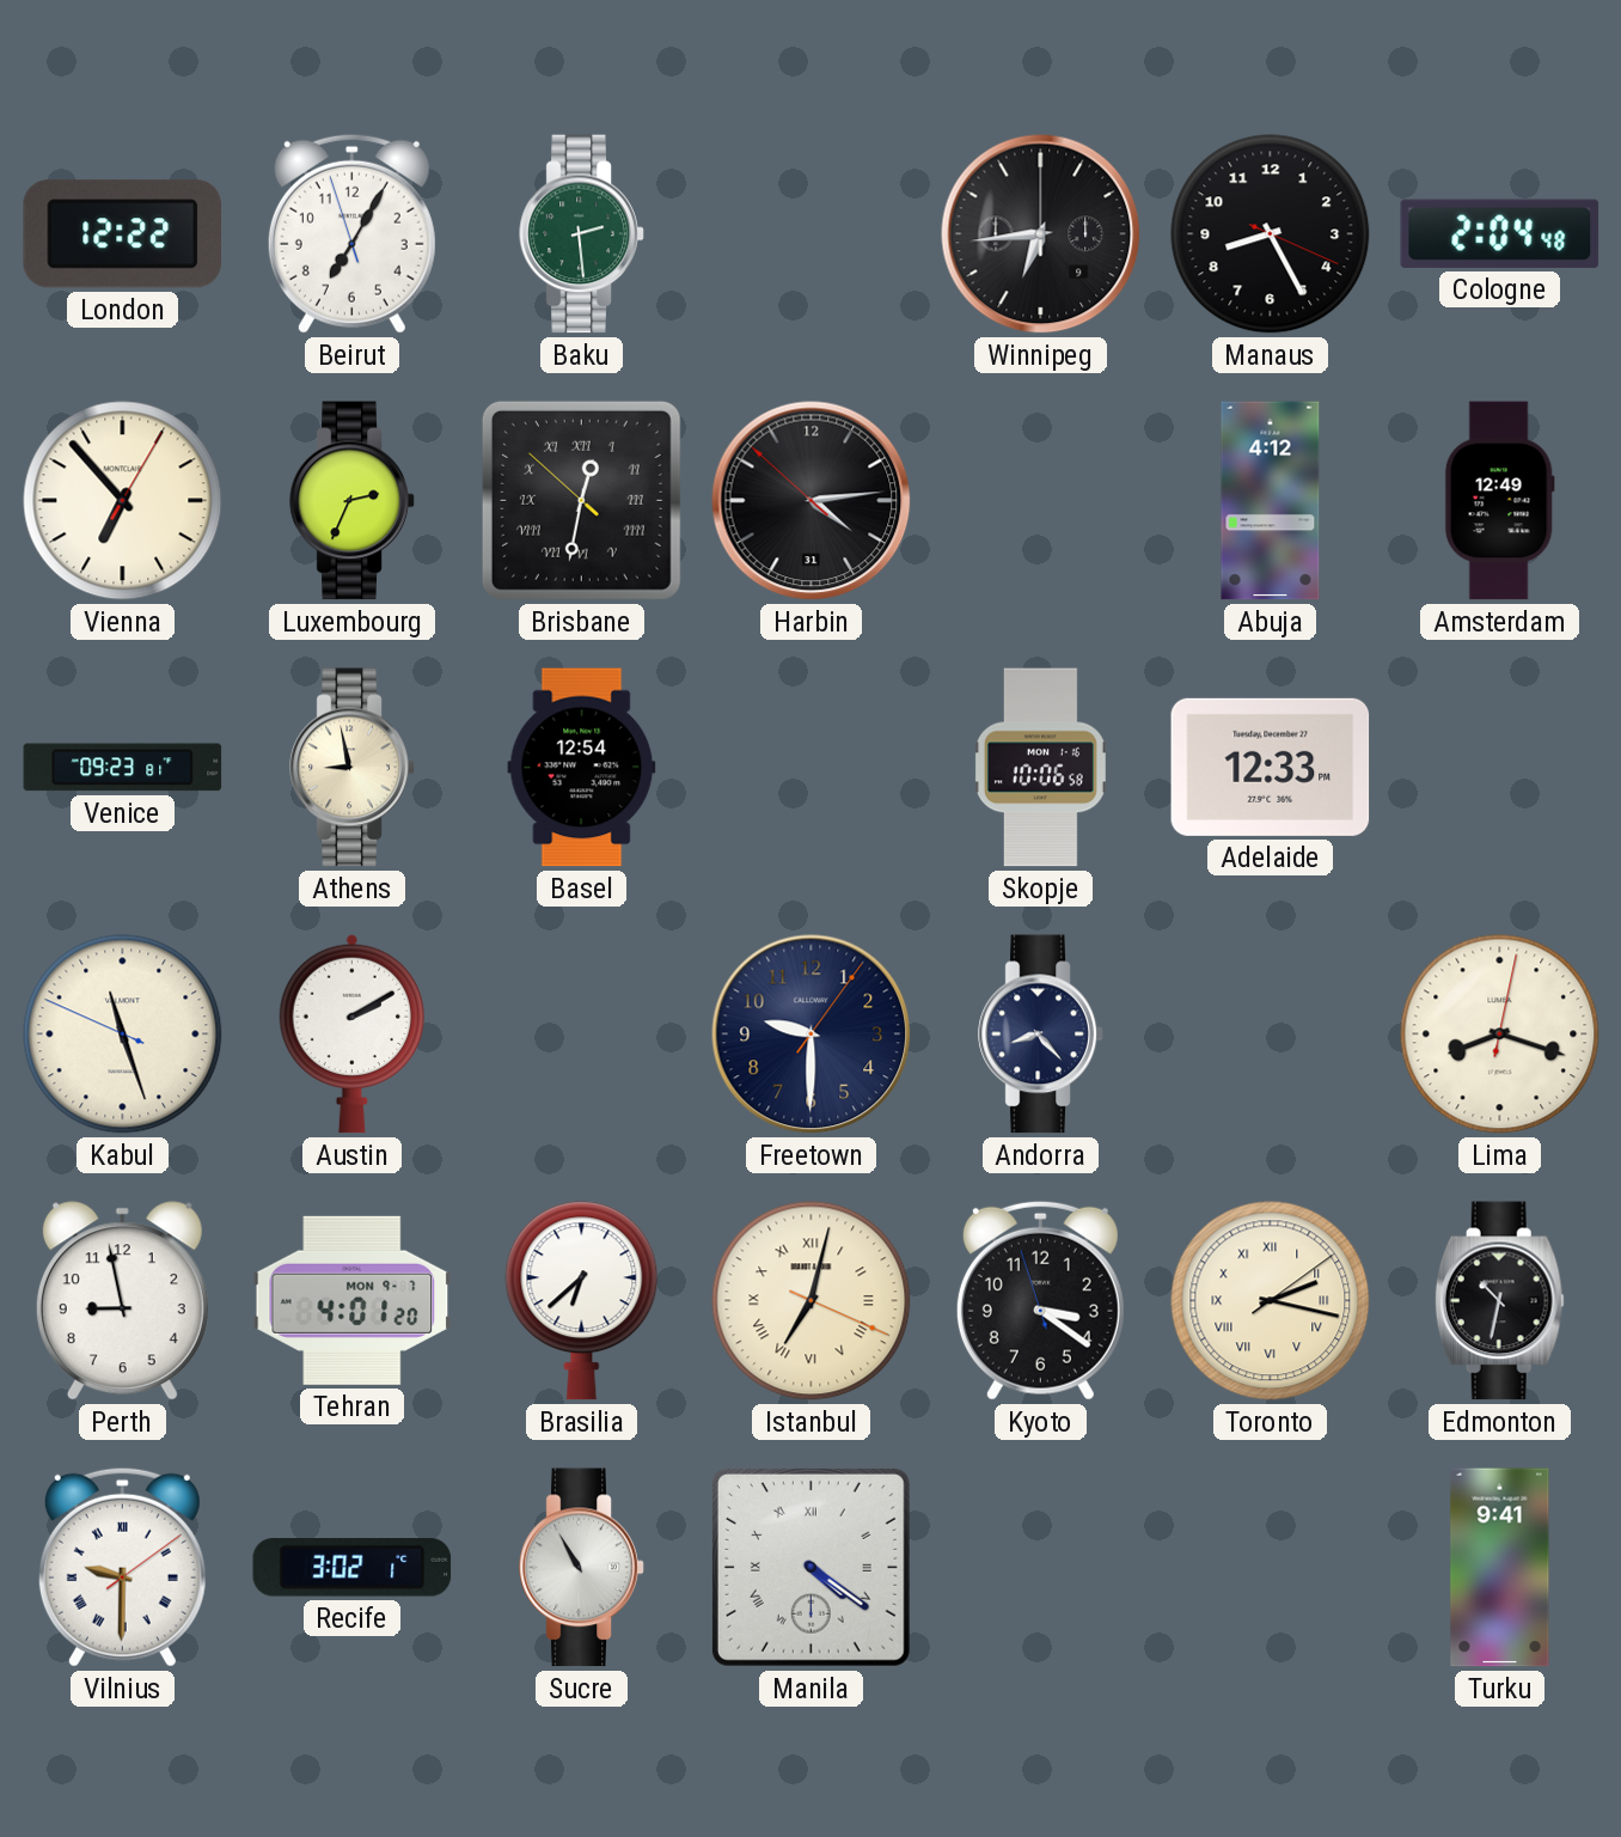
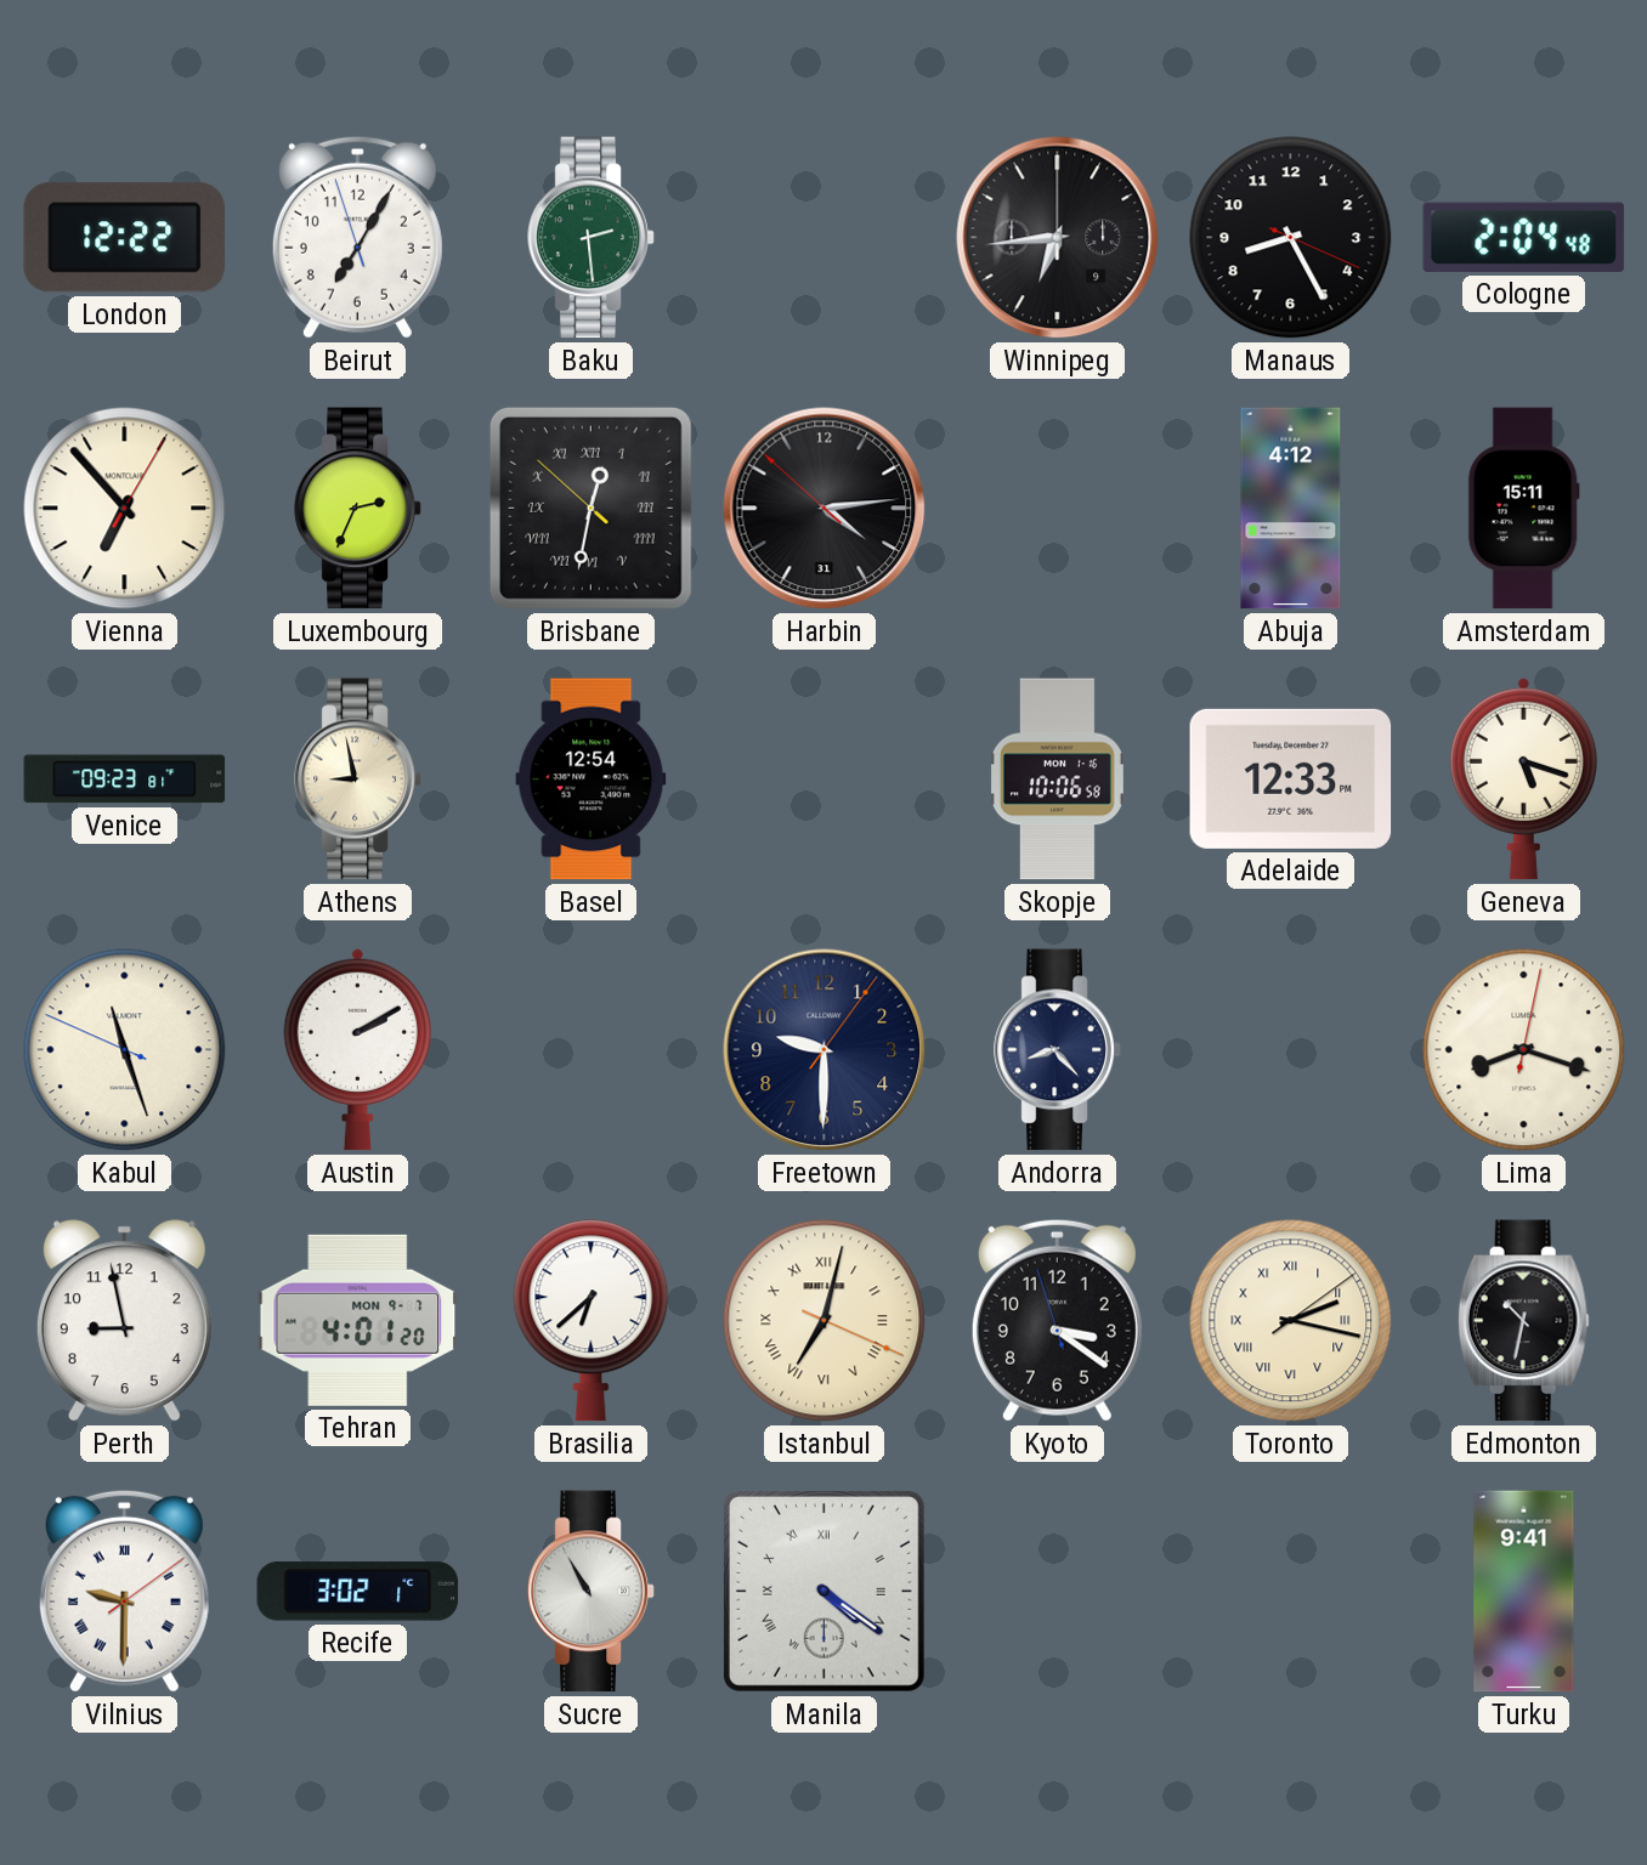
Amsterdam: 12:49 -> 15:11 (1523, 509)
Geneva: none -> 5:18 (1524, 778)
